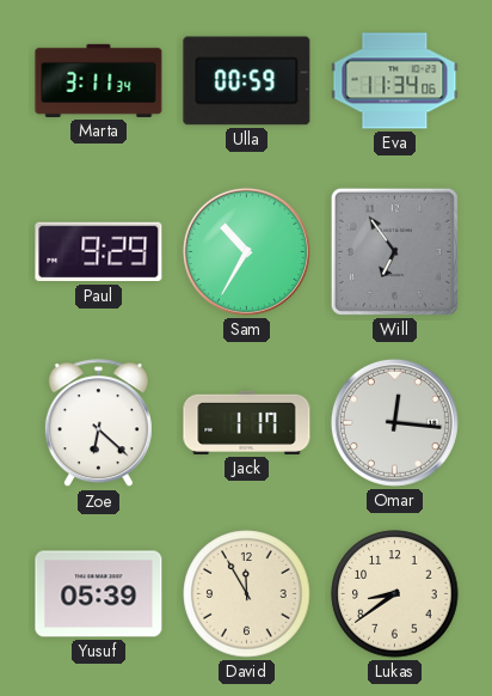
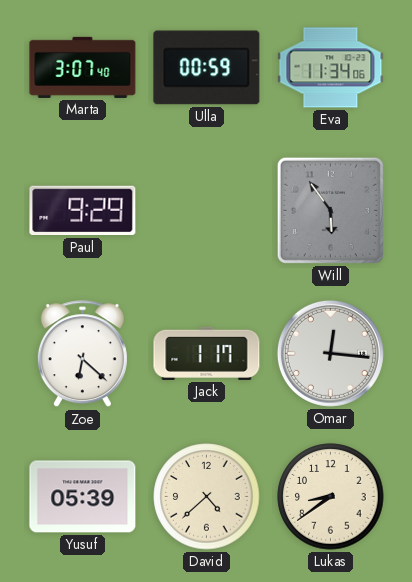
Marta: 3:11 -> 3:07 (83, 67)
Sam: 10:35 -> none (246, 251)
Will: 6:54 -> 5:54 (330, 210)
David: 11:55 -> 4:38 (207, 497)
